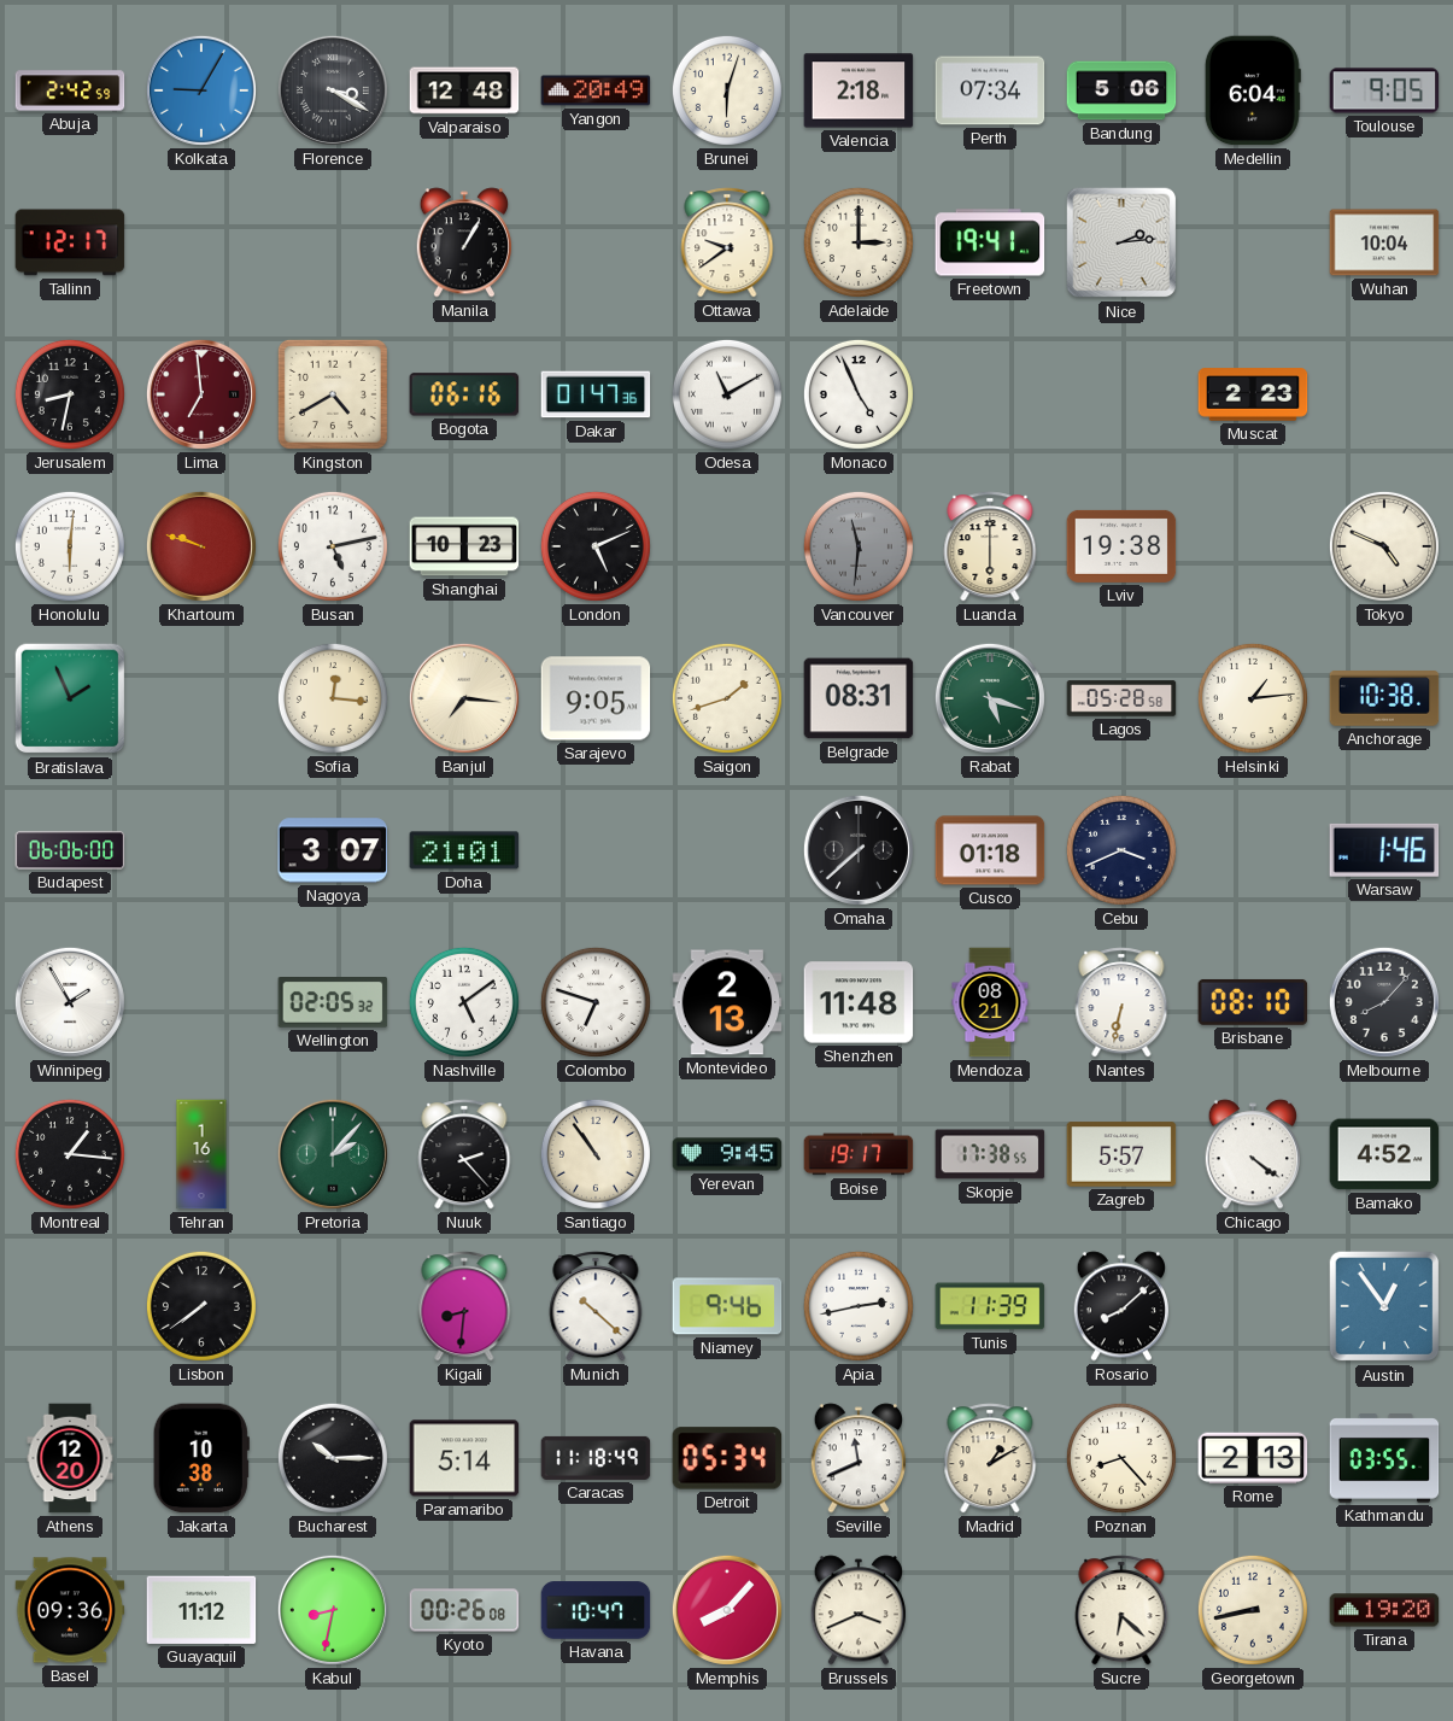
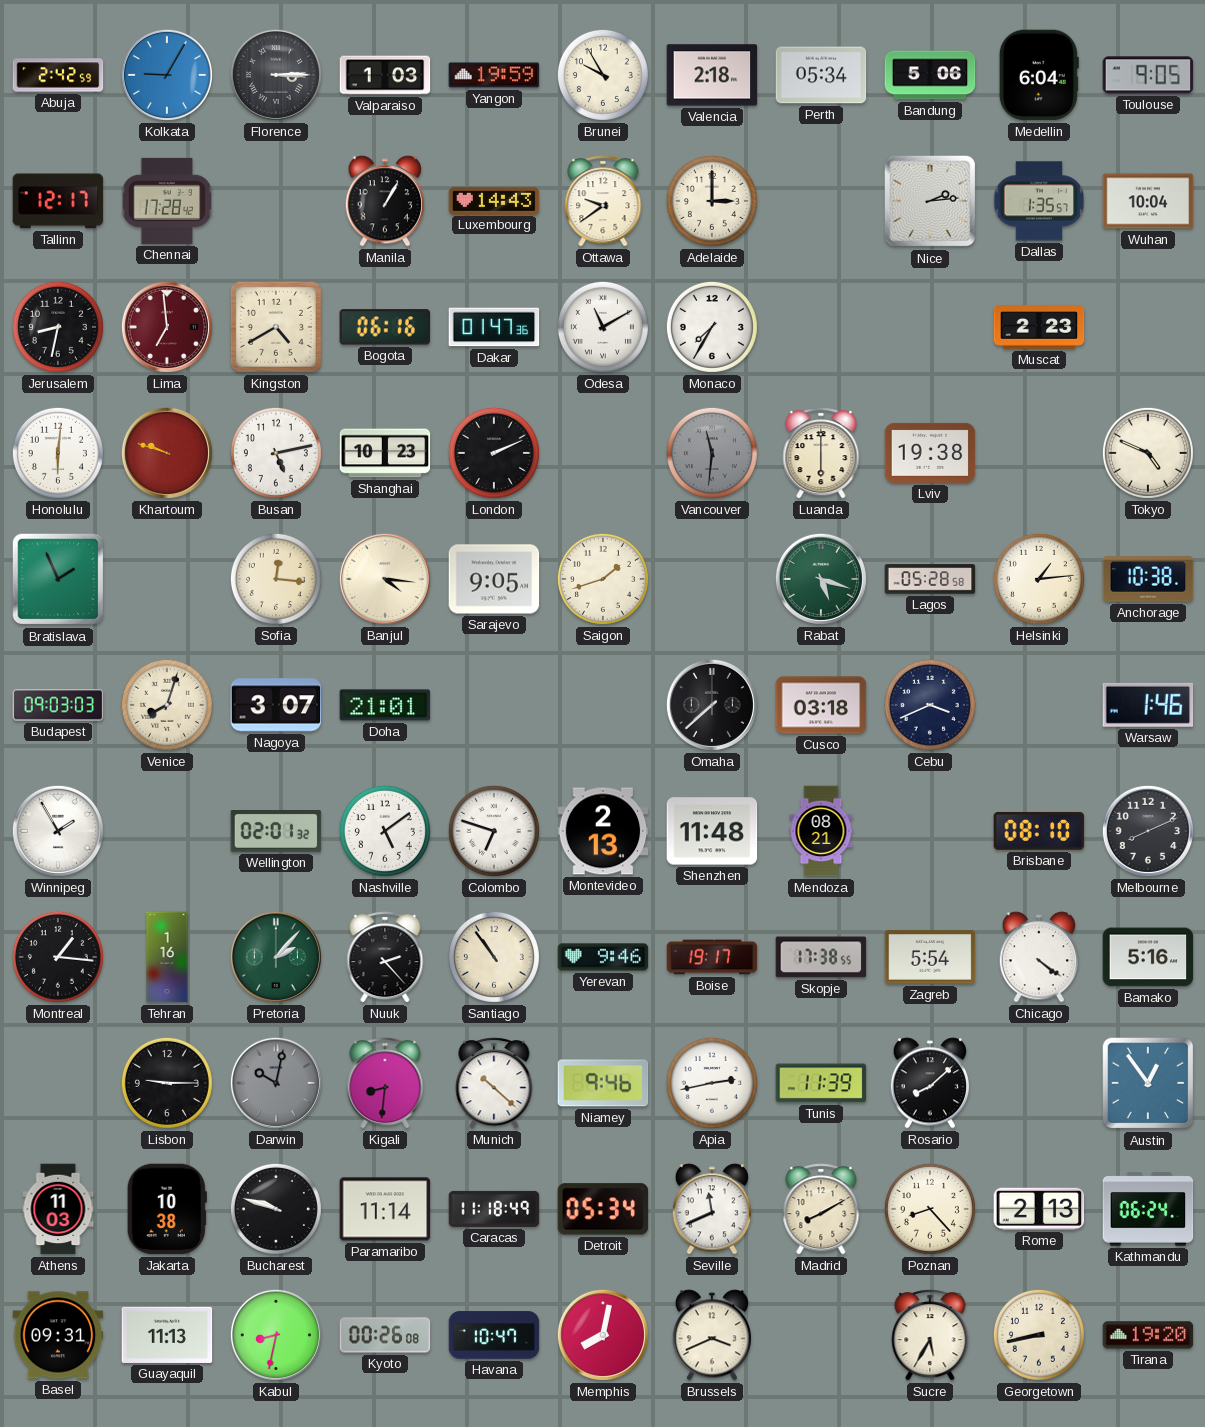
Florence: 3:20 -> 3:15 (276, 75)
Valparaiso: 12:48 -> 1:03 (385, 75)
Yangon: 20:49 -> 19:59 (494, 75)
Brunei: 6:03 -> 9:55 (603, 75)
Perth: 07:34 -> 05:34 (821, 75)
Chennai: none -> 17:28 (166, 201)
Luxembourg: none -> 14:43 (494, 200)
Freetown: 19:41 -> none (990, 242)
Dallas: none -> 1:35 (1039, 201)
Monaco: 4:56 -> 7:35 (712, 327)
London: 5:11 -> 2:11 (494, 453)
Banjul: 7:16 -> 4:16 (385, 579)
Belgrade: 08:31 -> none (859, 698)
Budapest: 06:06 -> 09:03 (58, 705)
Venice: none -> 8:03 (167, 705)
Cusco: 01:18 -> 03:18 (821, 705)
Wellington: 02:05 -> 02:01 (276, 832)
Nantes: 6:32 -> none (1121, 1002)
Melbourne: 8:07 -> 8:11 (1148, 831)
Yerevan: 9:45 -> 9:46 (603, 957)
Zagreb: 5:57 -> 5:54 (930, 957)
Bamako: 4:52 -> 5:16 (1148, 957)
Lisbon: 7:39 -> 9:15 (167, 1083)
Darwin: none -> 10:02 (276, 1083)
Athens: 12:20 -> 11:03 (58, 1209)
Bucharest: 10:15 -> 9:48 (276, 1209)
Paramaribo: 5:14 -> 11:14 (385, 1209)
Madrid: 1:10 -> 8:10 (821, 1209)
Kathmandu: 03:55 -> 06:24 (1148, 1209)
Basel: 09:36 -> 09:31 (58, 1335)
Guayaquil: 11:12 -> 11:13 (167, 1335)
Memphis: 8:07 -> 8:02 (603, 1335)
Sucre: 6:22 -> 5:35 (930, 1335)
